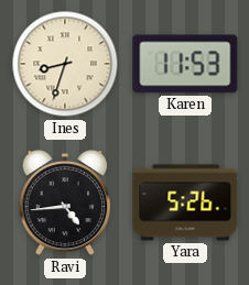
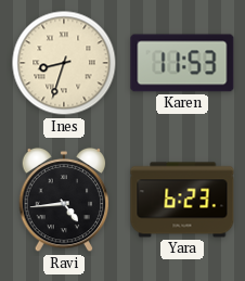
Yara: 5:26 -> 6:23 (182, 200)
